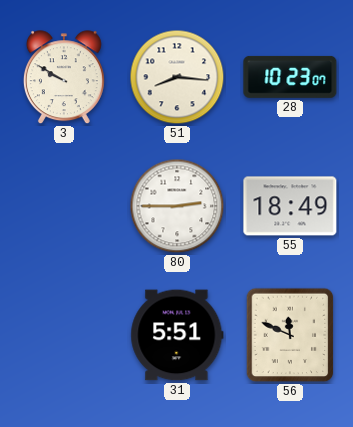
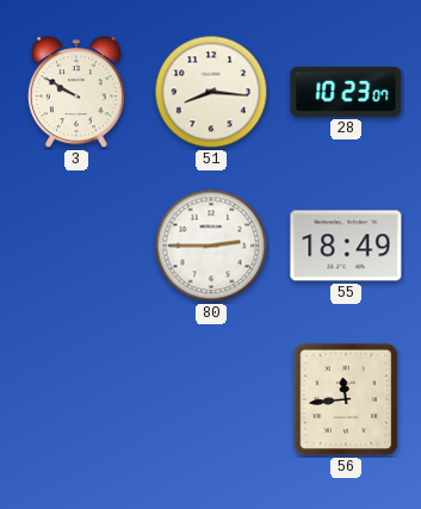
31: 5:51 -> none (177, 335)
56: 11:49 -> 11:44 (346, 399)
